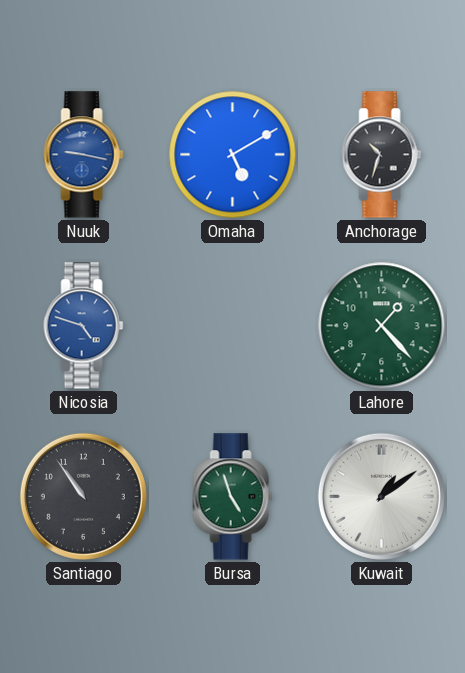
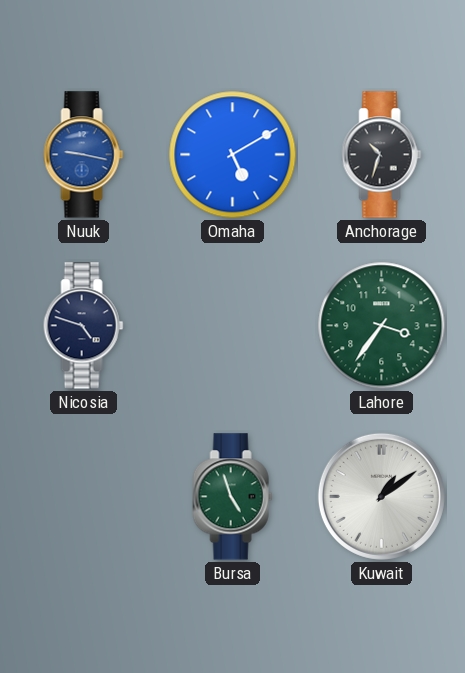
Nicosia dial: blue -> navy (84, 326)
Lahore: 1:23 -> 3:36 (382, 326)
Santiago: 10:54 -> none (83, 496)
